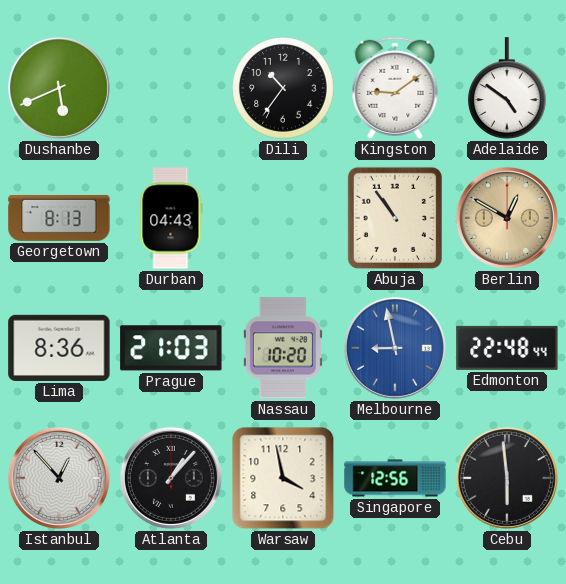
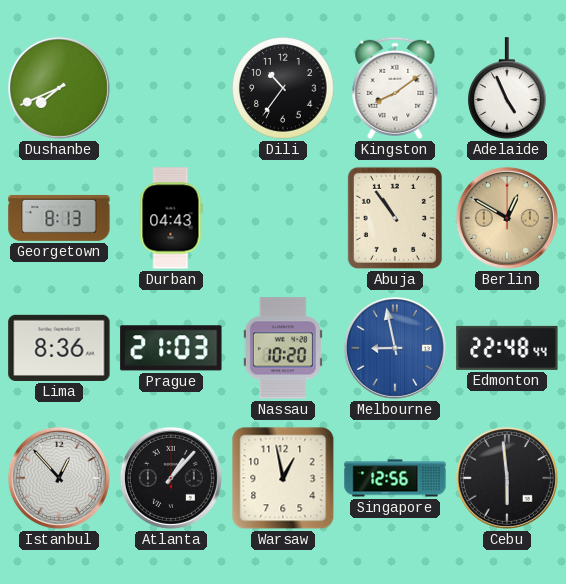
Dushanbe: 5:41 -> 7:41 (59, 88)
Kingston: 9:09 -> 8:09 (395, 88)
Adelaide: 4:51 -> 4:56 (508, 88)
Warsaw: 3:58 -> 12:58 (283, 478)
